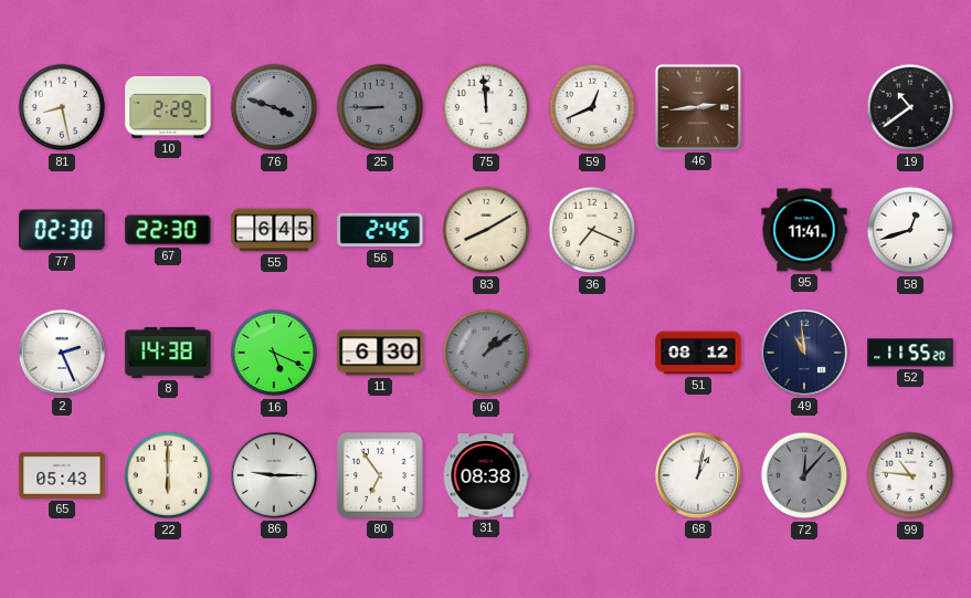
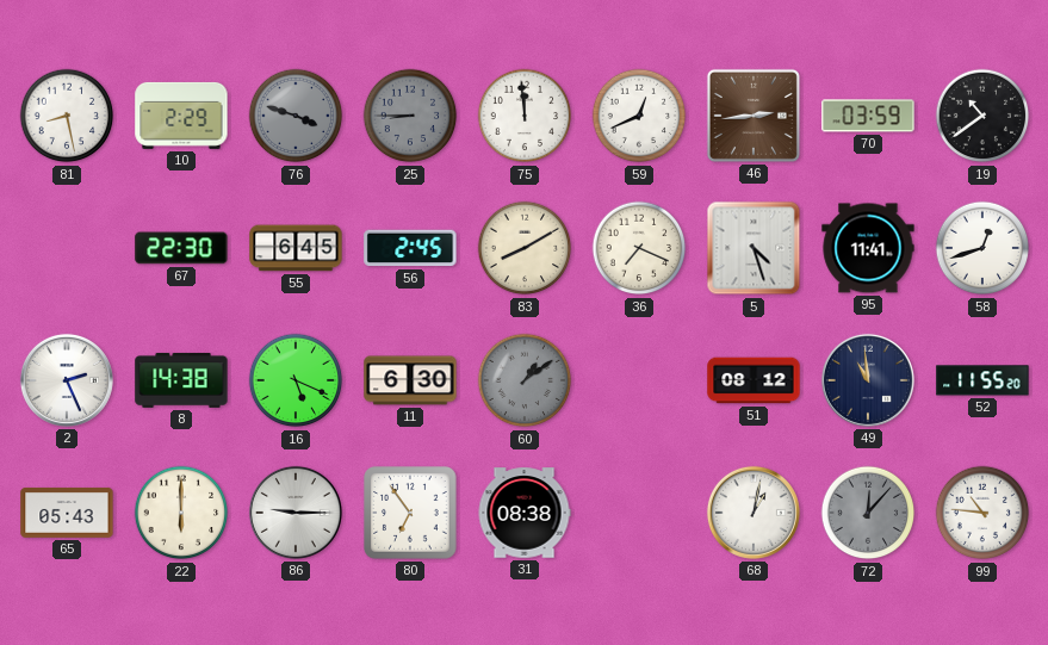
70: none -> 03:59 (868, 116)
77: 02:30 -> none (62, 230)
5: none -> 4:27 (754, 248)
